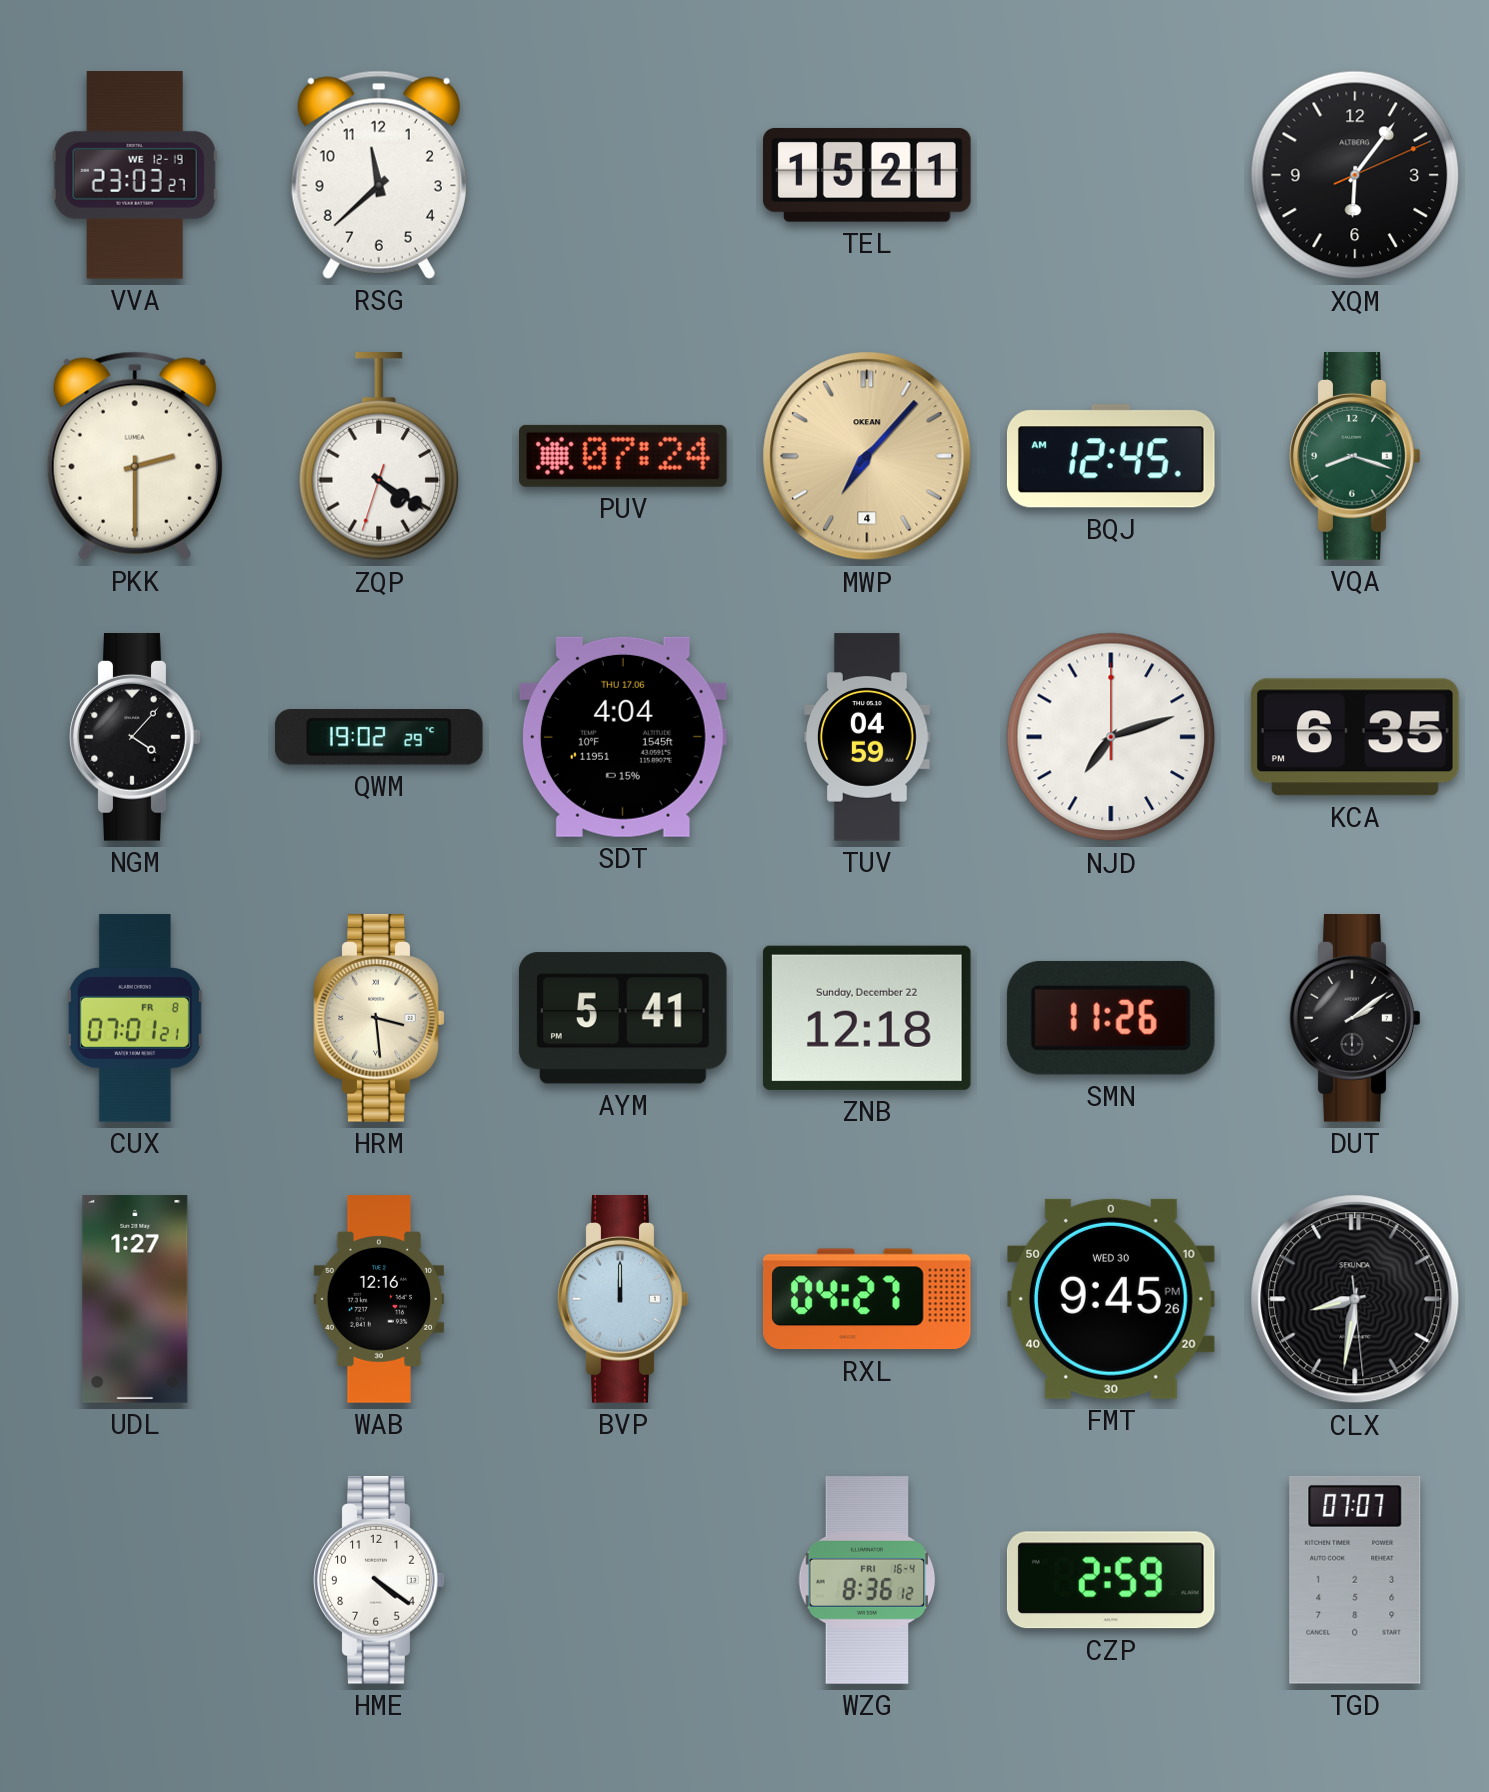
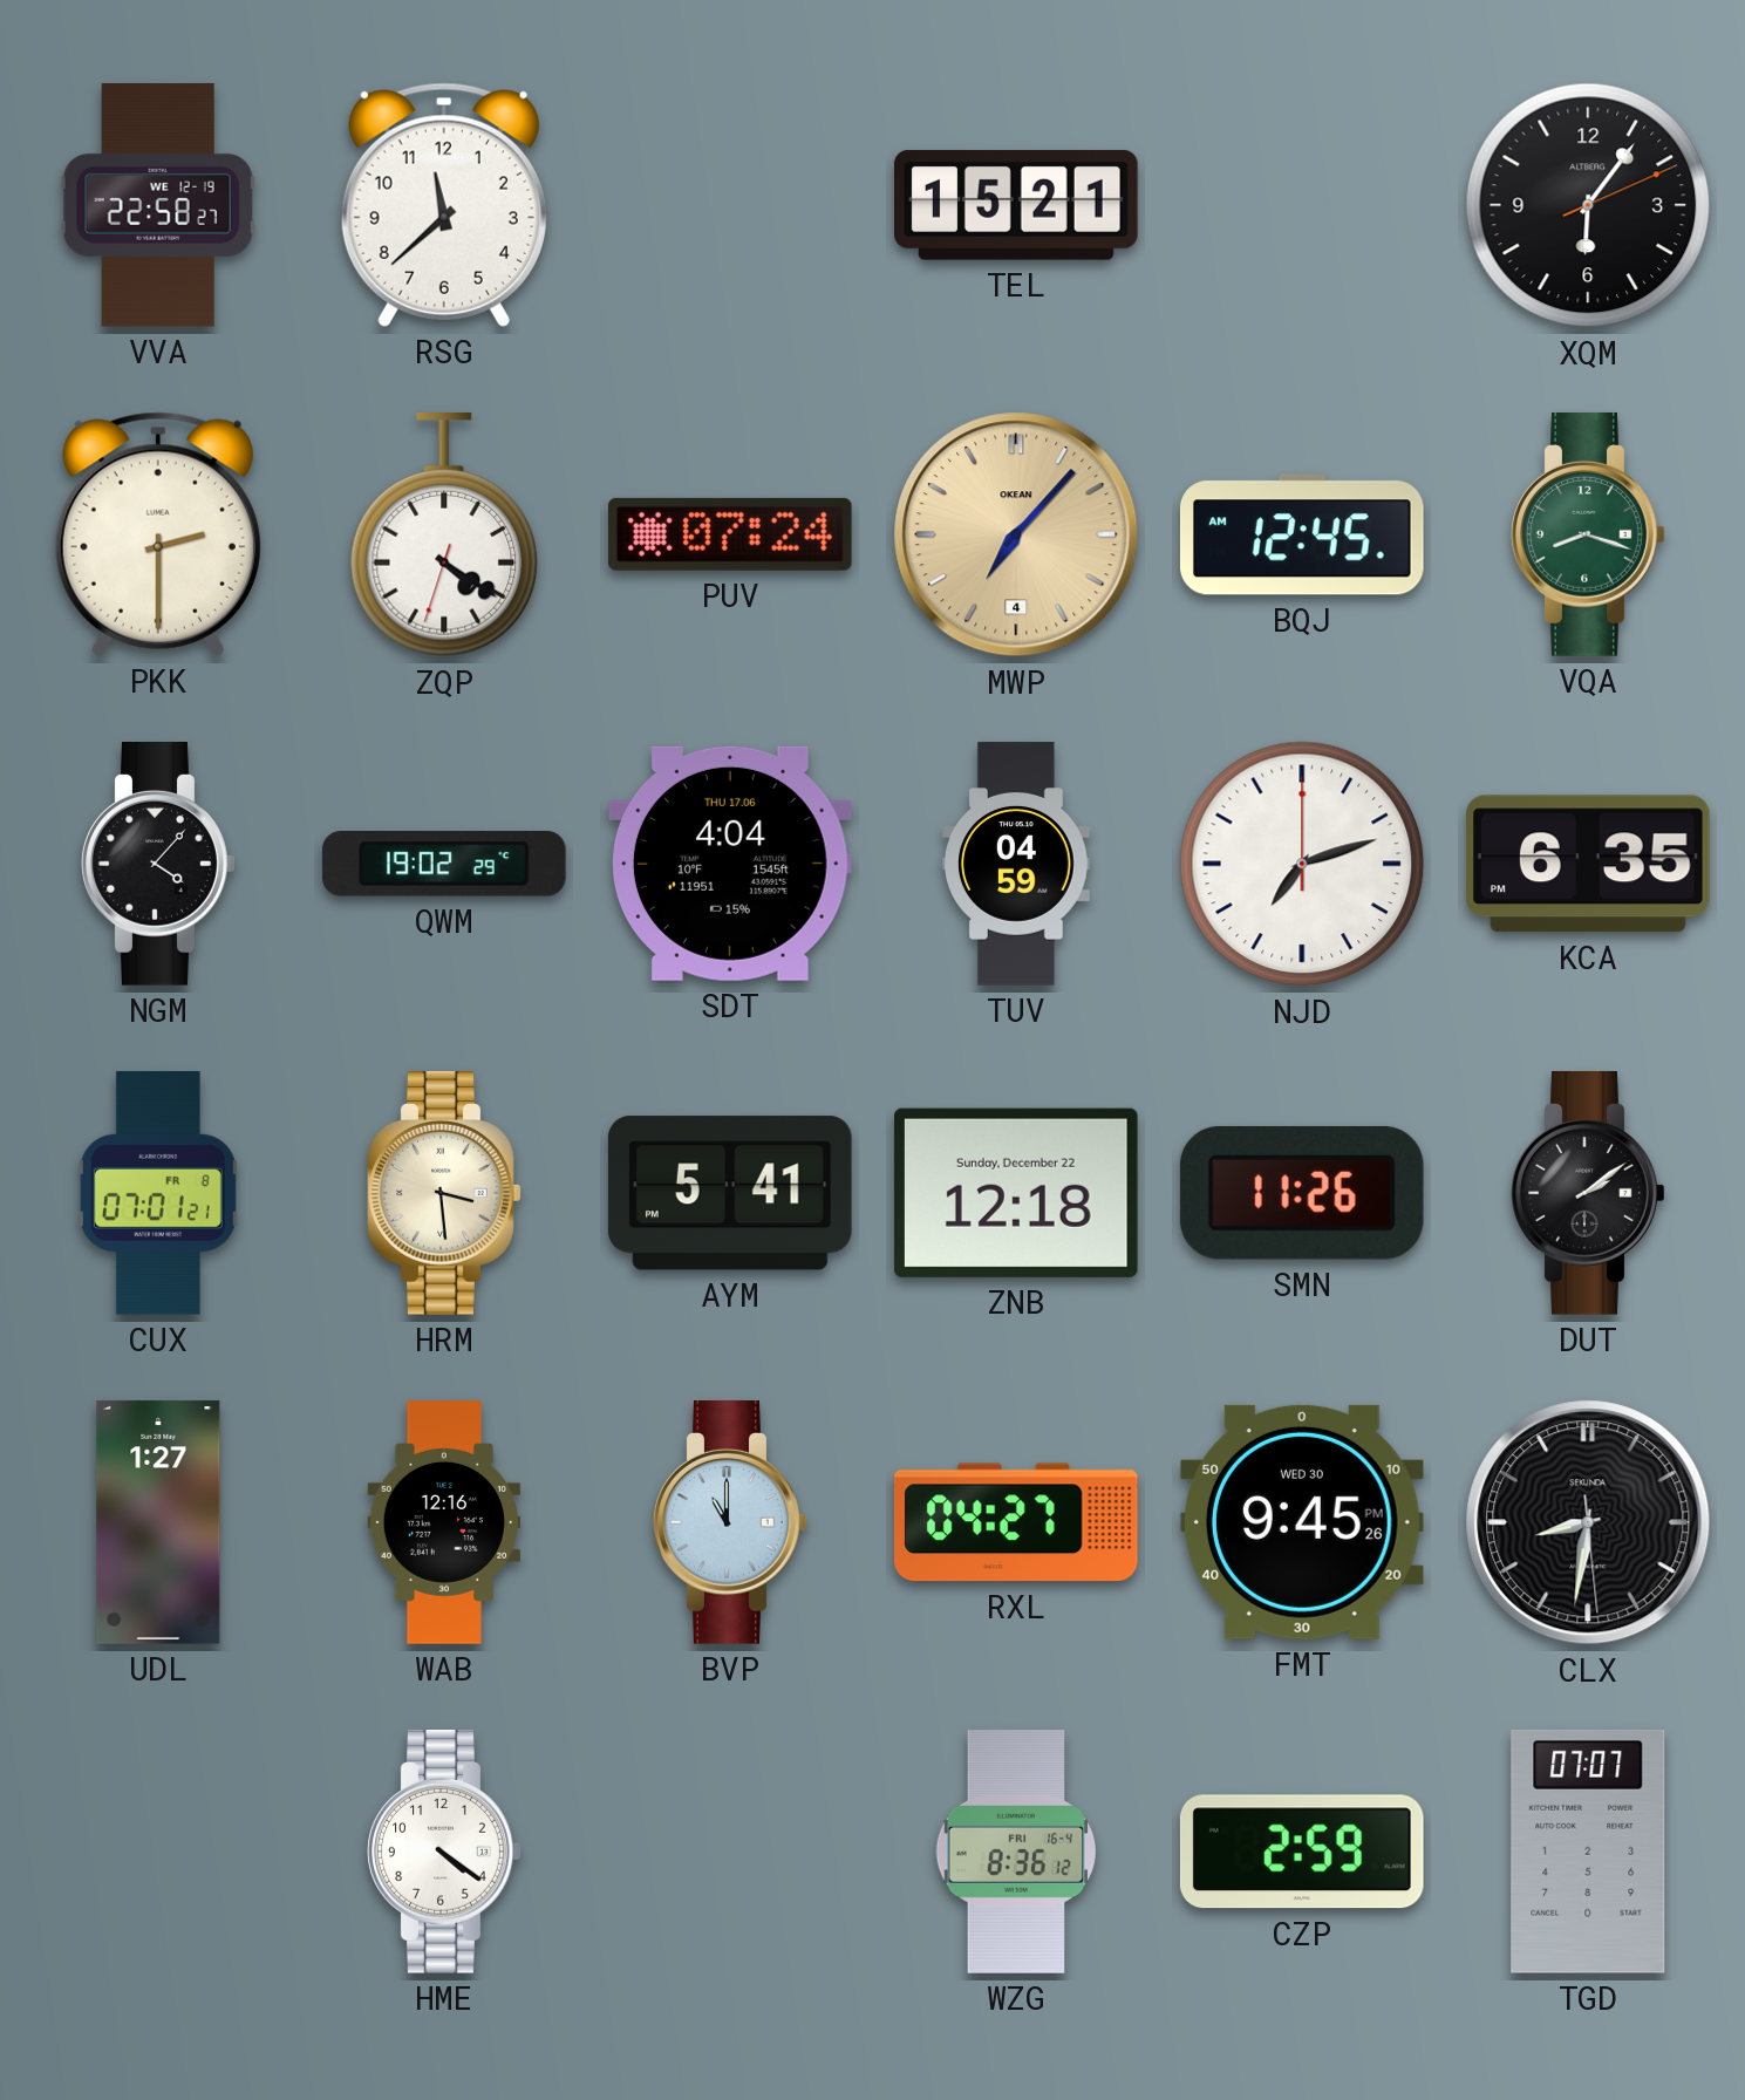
VVA: 23:03 -> 22:58 (158, 205)
BVP: 12:00 -> 11:00 (730, 1523)
